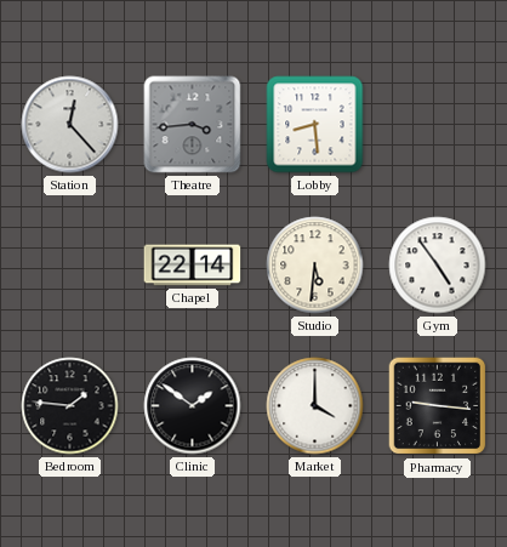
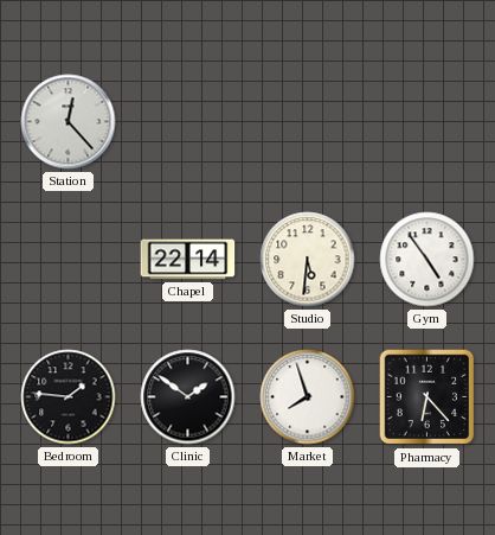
Theatre: 3:44 -> none (193, 125)
Lobby: 8:29 -> none (315, 125)
Market: 4:00 -> 7:57 (308, 397)
Pharmacy: 9:16 -> 6:23 (427, 397)
